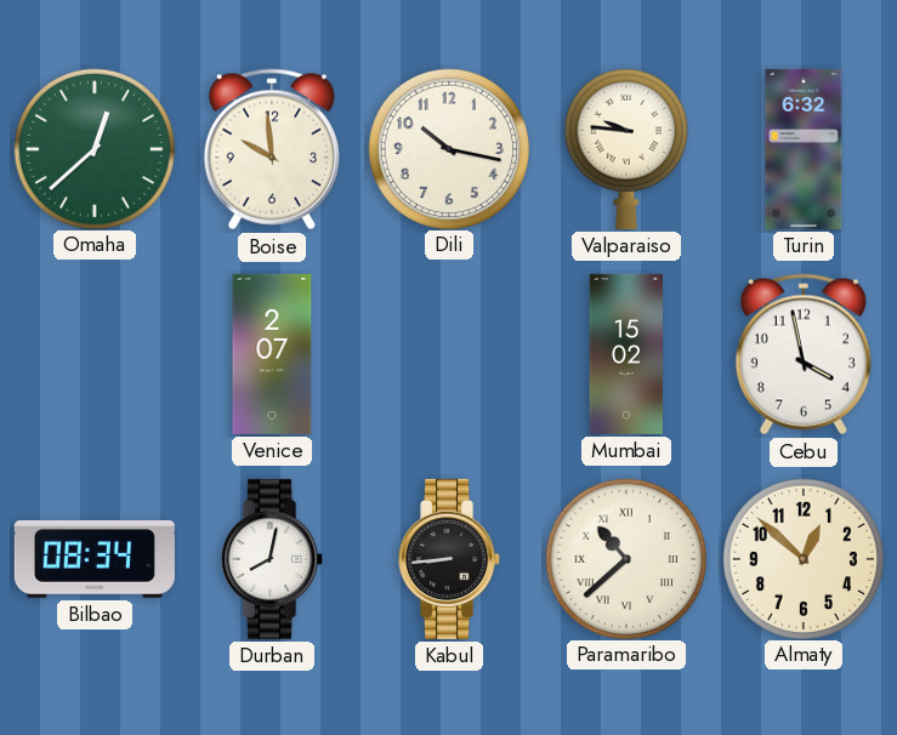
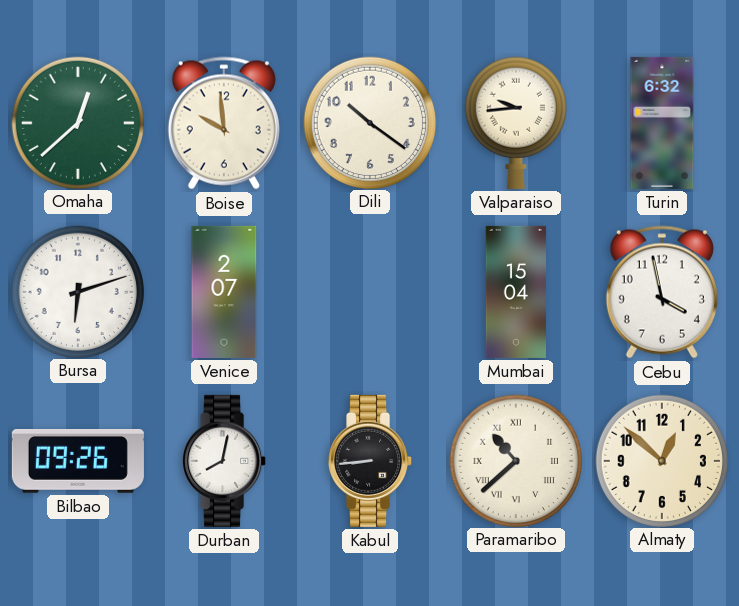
Dili: 10:17 -> 10:21 (369, 122)
Valparaiso: 9:46 -> 9:44 (516, 123)
Bursa: none -> 6:12 (77, 291)
Mumbai: 15:02 -> 15:04 (515, 292)
Bilbao: 08:34 -> 09:26 (78, 461)
